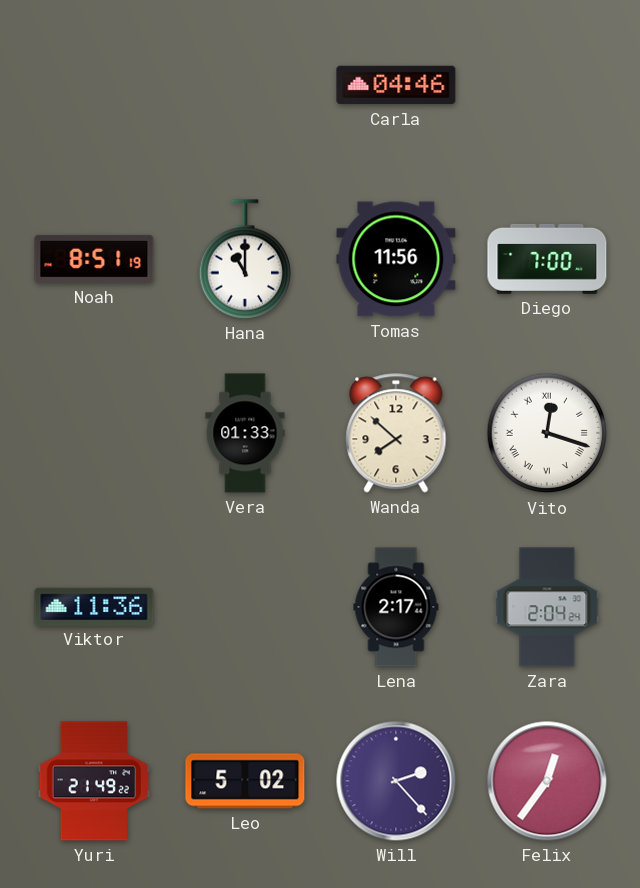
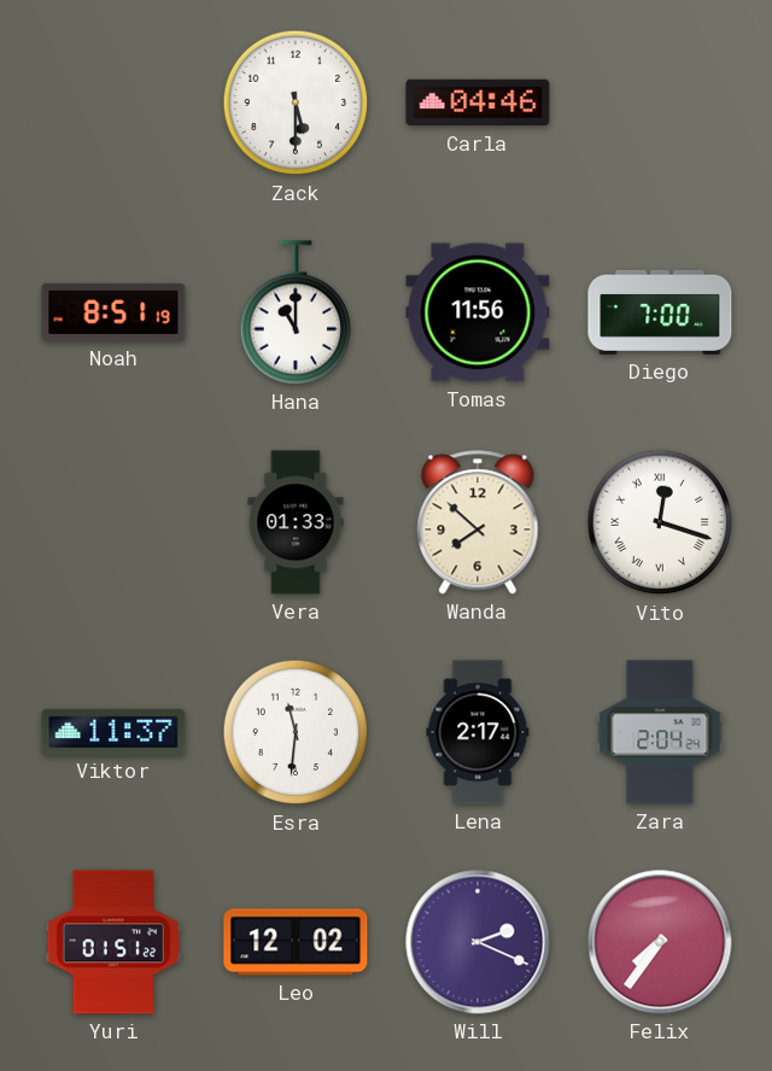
Zack: none -> 5:30 (296, 103)
Viktor: 11:36 -> 11:37 (113, 731)
Esra: none -> 11:31 (296, 732)
Yuri: 21:49 -> 01:51 (113, 942)
Leo: 5:02 -> 12:02 (296, 942)
Will: 2:23 -> 2:19 (478, 942)
Felix: 12:36 -> 7:36 (660, 942)
